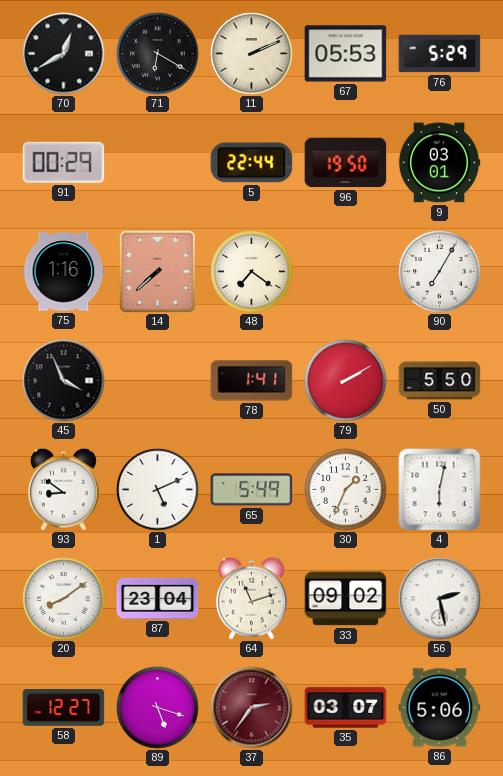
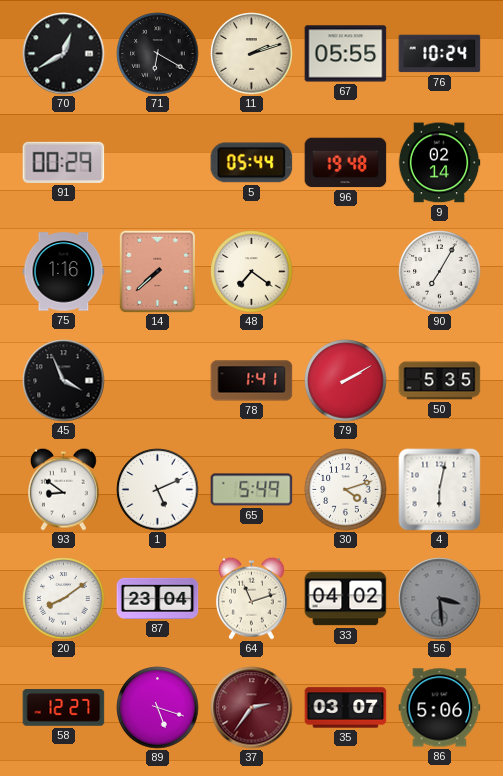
11: 2:11 -> 2:12 (252, 54)
67: 05:53 -> 05:55 (346, 54)
76: 5:29 -> 10:24 (440, 54)
5: 22:44 -> 05:44 (252, 163)
96: 19:50 -> 19:48 (346, 163)
9: 03:01 -> 02:14 (439, 163)
50: 5:50 -> 5:35 (440, 381)
30: 1:34 -> 4:12 (346, 490)
33: 09:02 -> 04:02 (346, 599)
56: 2:28 -> 3:29 (440, 599)
56 dial: white -> grey (440, 599)
